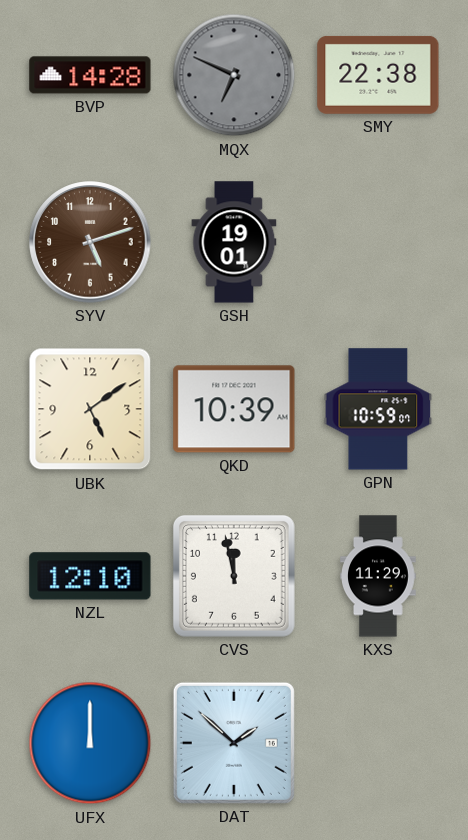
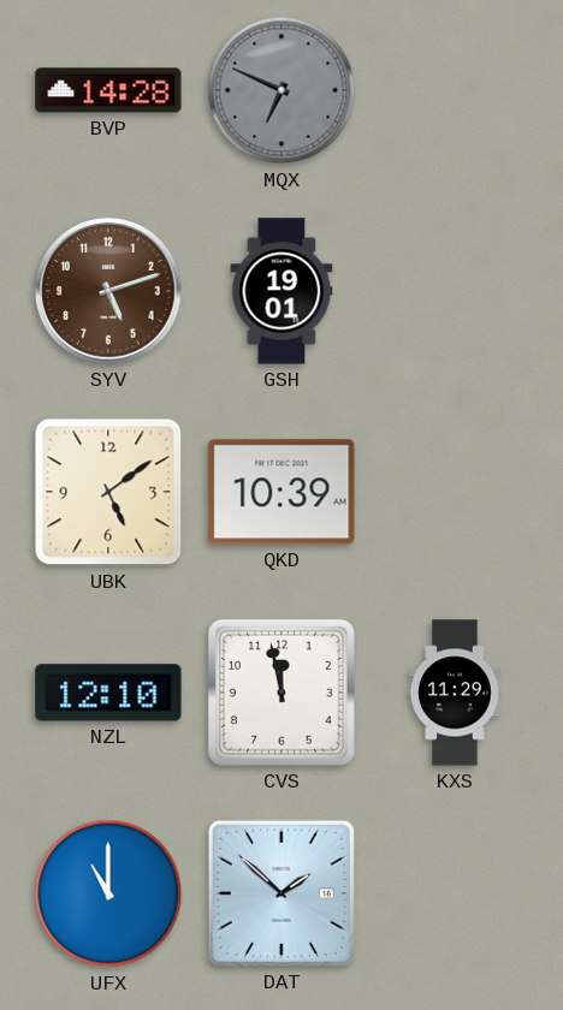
SMY: 22:38 -> none (378, 75)
GPN: 10:59 -> none (378, 409)
UFX: 12:00 -> 11:00 (108, 893)
